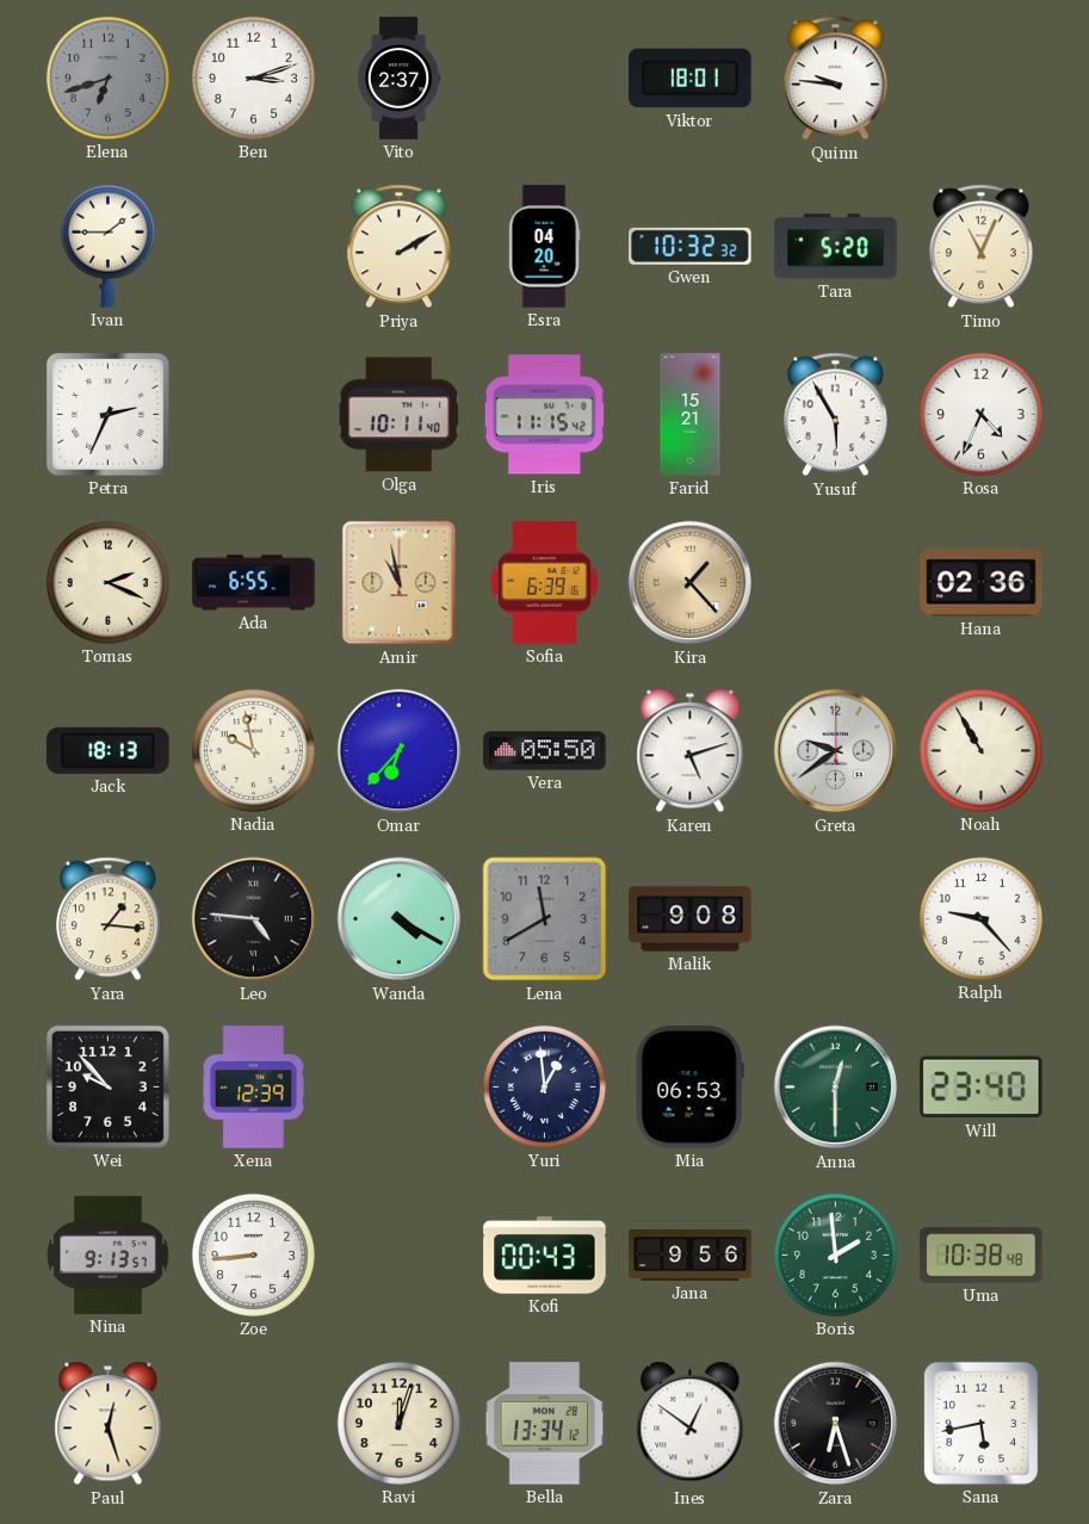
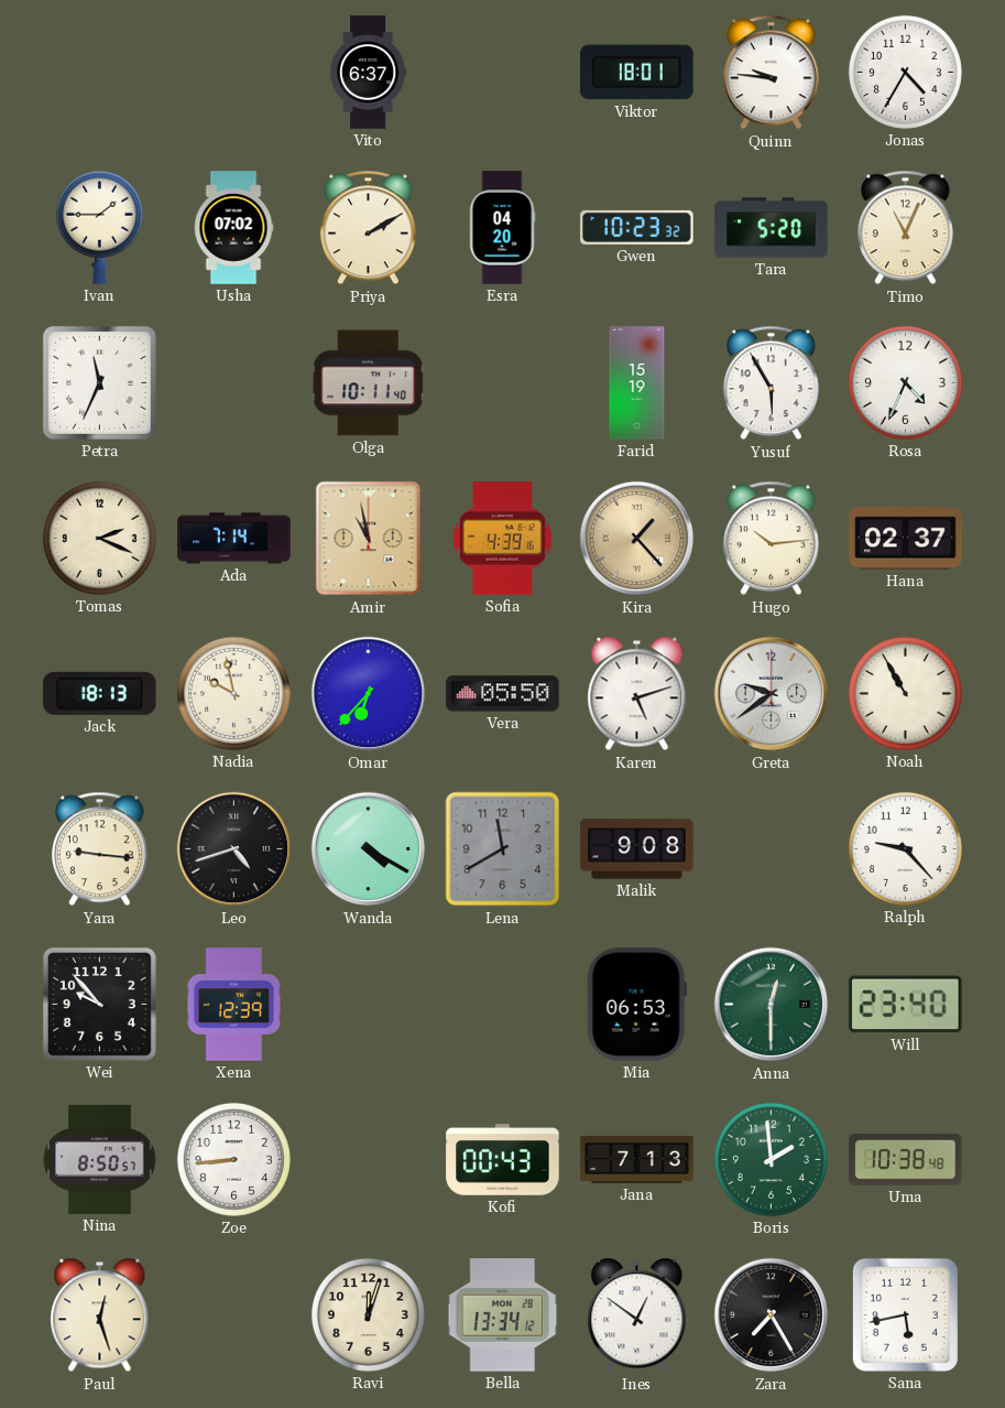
Elena: 6:42 -> none (107, 78)
Ben: 3:12 -> none (253, 78)
Vito: 2:37 -> 6:37 (368, 73)
Jonas: none -> 4:35 (905, 72)
Usha: none -> 07:02 (233, 228)
Gwen: 10:32 -> 10:23 (637, 227)
Petra: 2:34 -> 11:34 (99, 382)
Iris: 11:15 -> none (544, 415)
Farid: 15:21 -> 15:19 (637, 383)
Ada: 6:55 -> 7:14 (234, 539)
Sofia: 6:39 -> 4:39 (502, 539)
Hugo: none -> 10:14 (771, 539)
Hana: 02:36 -> 02:37 (906, 539)
Yara: 1:16 -> 9:16 (99, 849)
Leo: 4:46 -> 4:42 (234, 849)
Yuri: 12:59 -> none (544, 1086)
Nina: 9:13 -> 8:50 (100, 1159)
Jana: 9:56 -> 7:13 (637, 1159)
Zara: 6:27 -> 7:25 (772, 1315)
